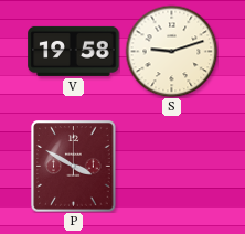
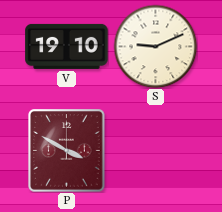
V: 19:58 -> 19:10 (67, 46)
S: 9:12 -> 9:11 (155, 46)
